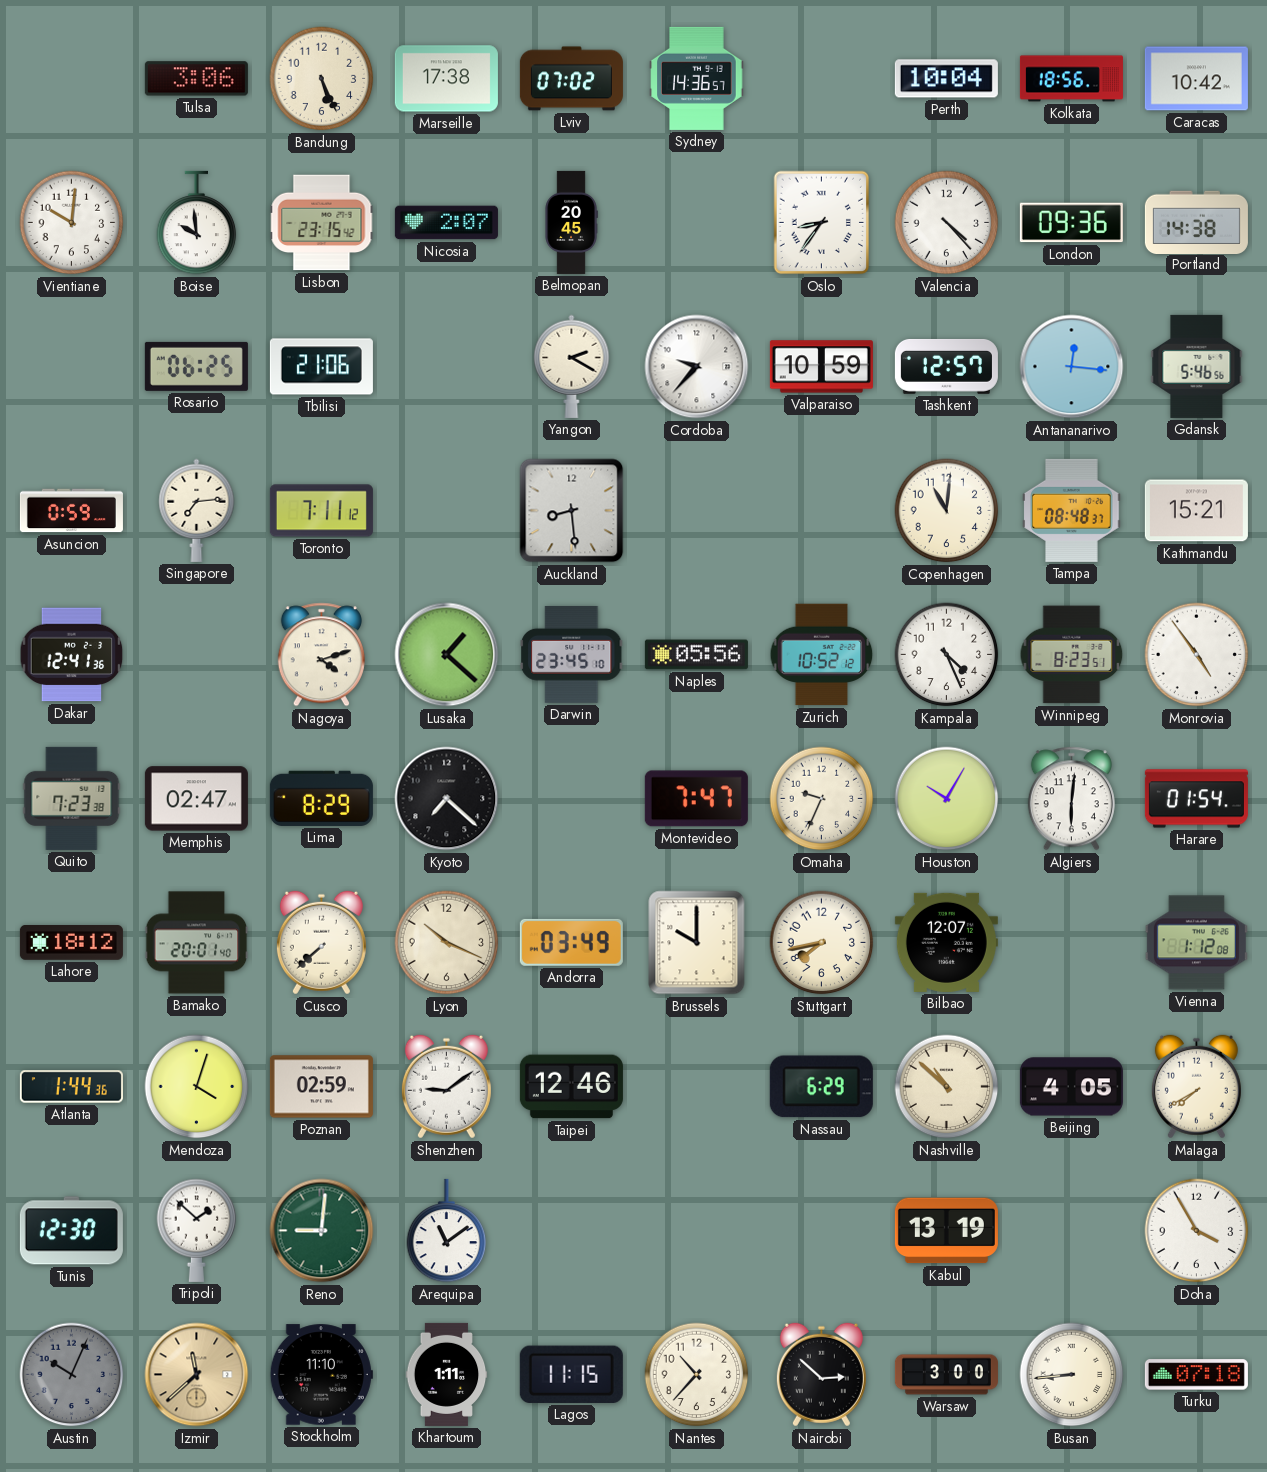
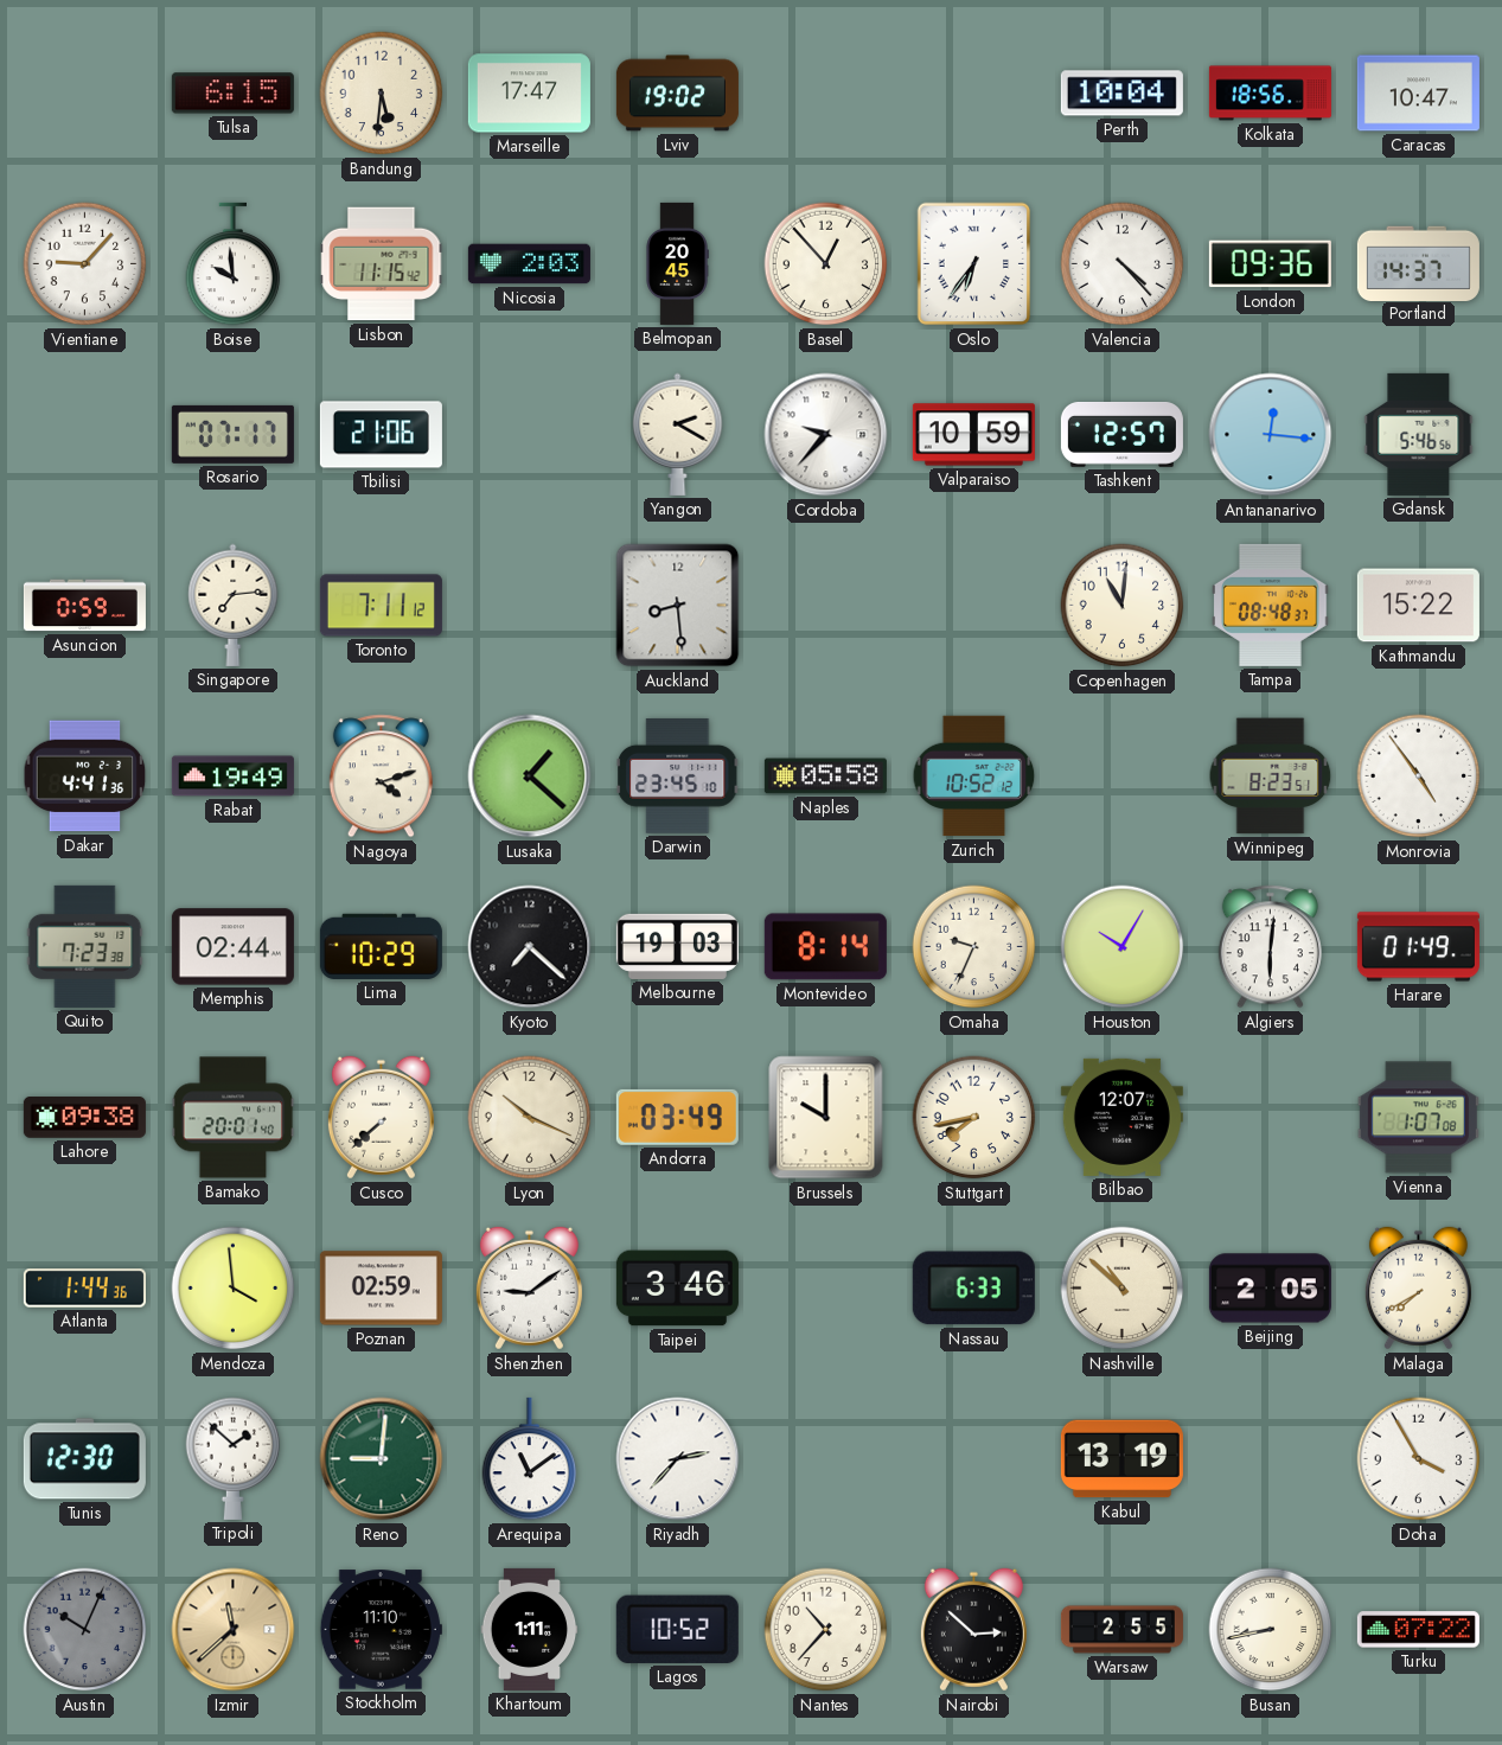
Tulsa: 3:06 -> 6:15 (232, 94)
Bandung: 5:26 -> 5:31 (382, 94)
Marseille: 17:38 -> 17:47 (529, 94)
Lviv: 07:02 -> 19:02 (677, 94)
Sydney: 14:36 -> none (697, 78)
Caracas: 10:42 -> 10:47 (1418, 94)
Vientiane: 10:01 -> 9:07 (85, 264)
Lisbon: 23:15 -> 11:15 (382, 264)
Nicosia: 2:07 -> 2:03 (529, 264)
Basel: none -> 12:53 (826, 264)
Oslo: 8:36 -> 6:36 (974, 264)
Portland: 14:38 -> 14:37 (1418, 263)
Rosario: 06:25 -> 07:17 (232, 434)
Kathmandu: 15:21 -> 15:22 (1418, 606)
Dakar: 12:41 -> 4:41 (85, 776)
Rabat: none -> 19:49 (232, 776)
Naples: 05:56 -> 05:58 (825, 776)
Kampala: 4:26 -> none (947, 655)
Memphis: 02:47 -> 02:44 (232, 947)
Lima: 8:29 -> 10:29 (381, 946)
Melbourne: none -> 19:03 (677, 946)
Montevideo: 7:47 -> 8:14 (825, 947)
Harare: 01:54 -> 01:49 (1418, 947)
Lahore: 18:12 -> 09:38 (84, 1118)
Vienna: 1:12 -> 1:07 (1418, 1118)
Mendoza: 4:03 -> 3:59 (234, 1289)
Taipei: 12:46 -> 3:46 (677, 1289)
Nassau: 6:29 -> 6:33 (973, 1289)
Beijing: 4:05 -> 2:05 (1270, 1289)
Riyadh: none -> 2:37 (678, 1459)
Lagos: 11:15 -> 10:52 (677, 1629)
Warsaw: 3:00 -> 2:55 (1121, 1630)
Busan: 8:44 -> 8:43 (1271, 1630)
Turku: 07:18 -> 07:22 (1418, 1630)
